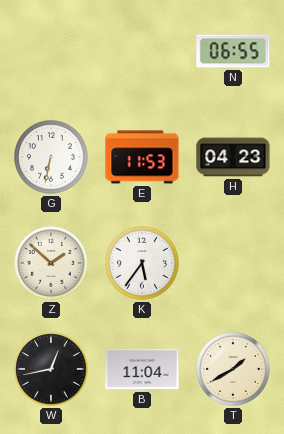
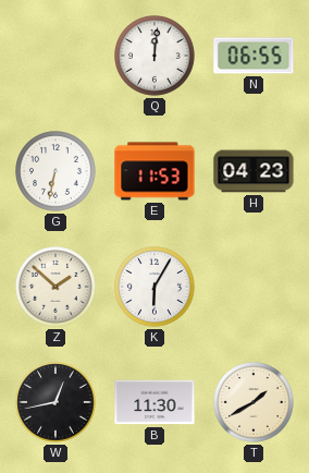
Q: none -> 12:01 (156, 57)
K: 5:36 -> 6:05 (156, 288)
B: 11:04 -> 11:30 (154, 402)
